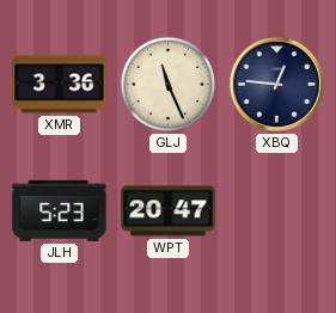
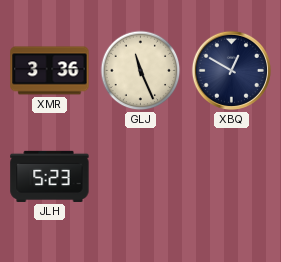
XBQ: 12:46 -> 12:50 (231, 70)
WPT: 20:47 -> none (169, 211)
